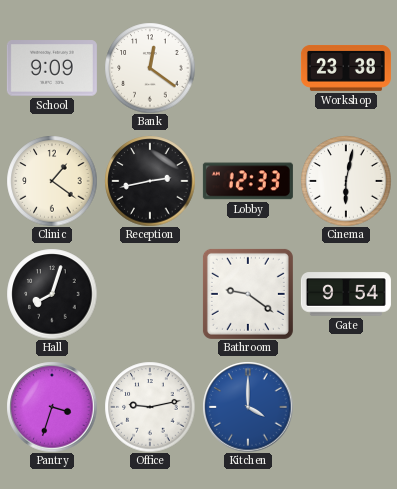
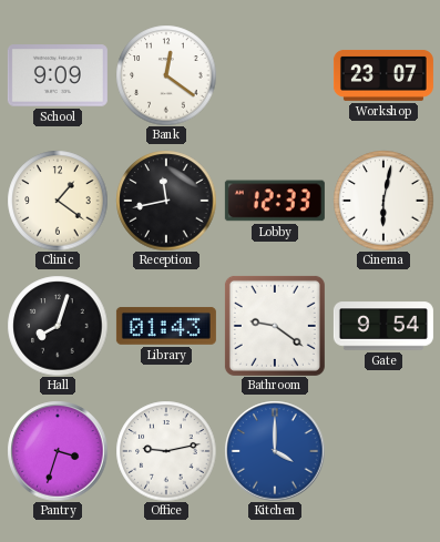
Workshop: 23:38 -> 23:07 (383, 75)
Reception: 2:43 -> 11:43 (166, 201)
Library: none -> 01:43 (166, 326)
